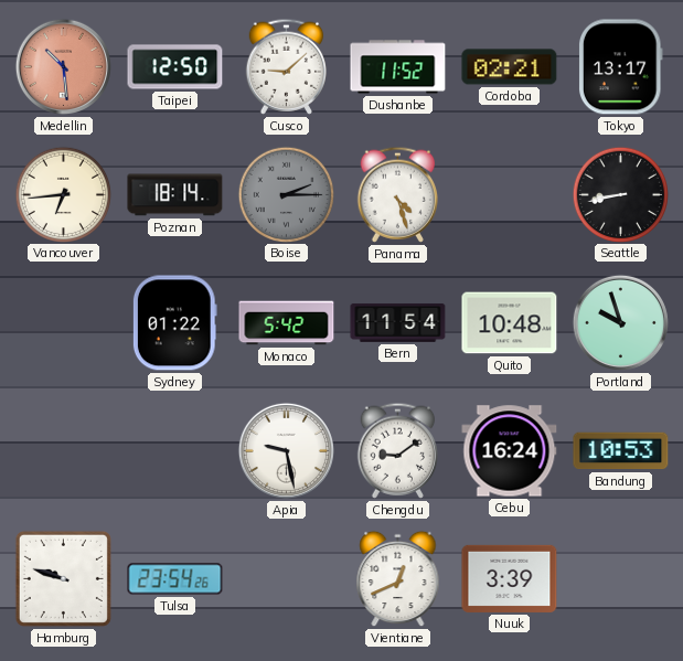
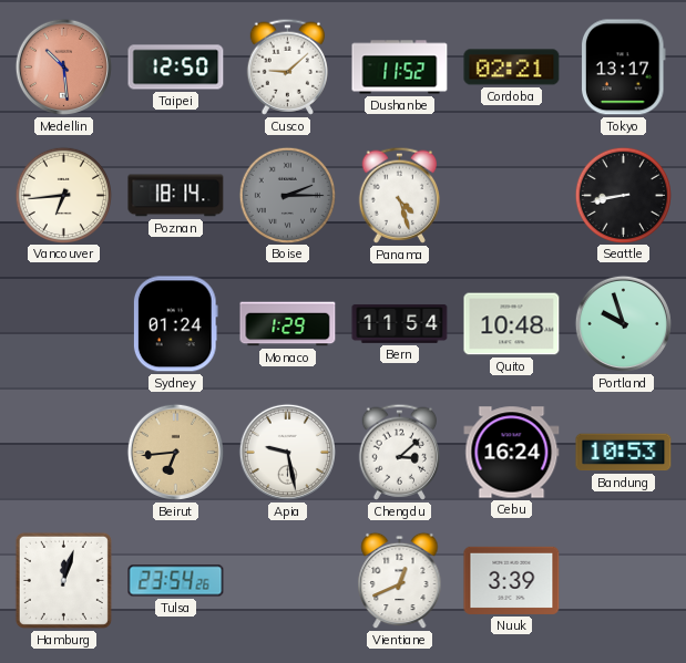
Sydney: 01:22 -> 01:24 (175, 324)
Monaco: 5:42 -> 1:29 (288, 324)
Beirut: none -> 6:44 (175, 452)
Chengdu: 9:09 -> 3:08 (399, 452)
Hamburg: 9:48 -> 12:03 (63, 580)
